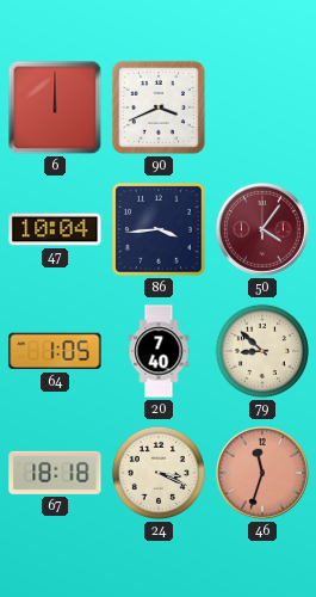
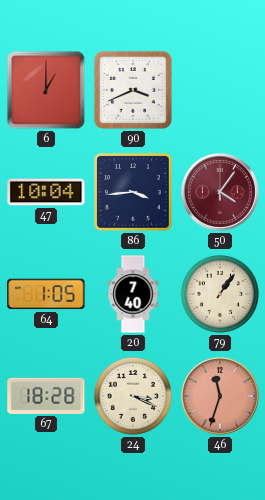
6: 12:00 -> 1:00 (46, 90)
79: 8:52 -> 1:06 (220, 294)
67: 18:18 -> 18:28 (46, 396)
